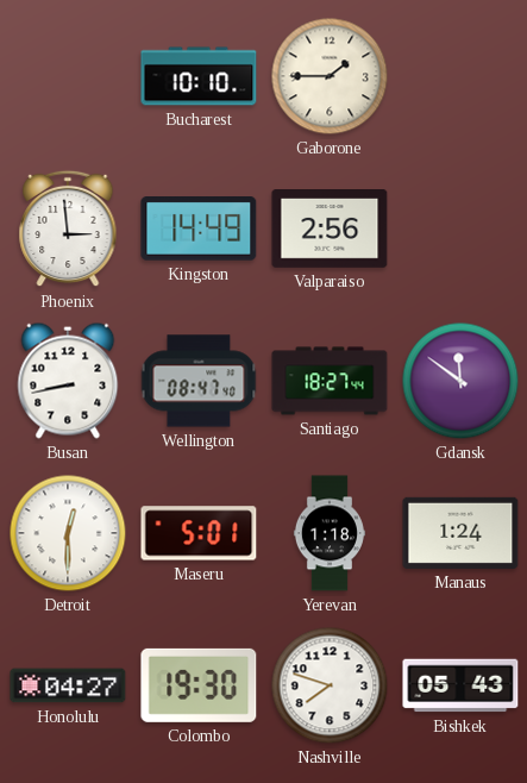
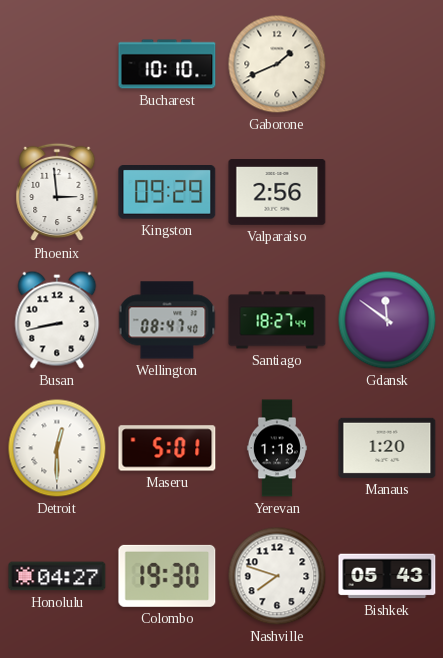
Gaborone: 1:45 -> 1:41 (277, 64)
Kingston: 14:49 -> 09:29 (167, 193)
Manaus: 1:24 -> 1:20 (387, 448)
